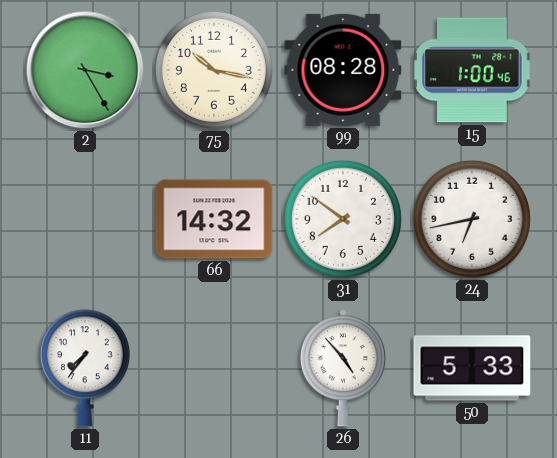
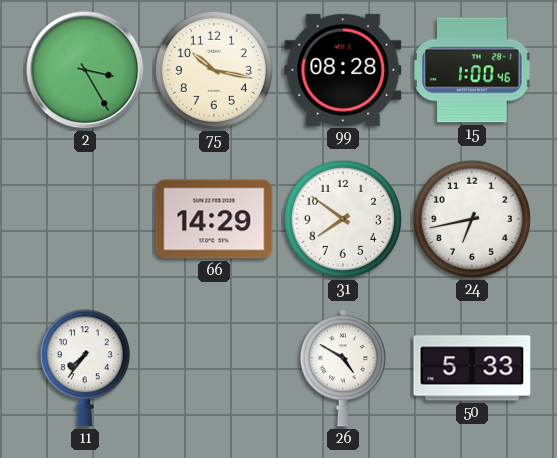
66: 14:32 -> 14:29 (214, 219)
26: 4:53 -> 4:50 (343, 368)
